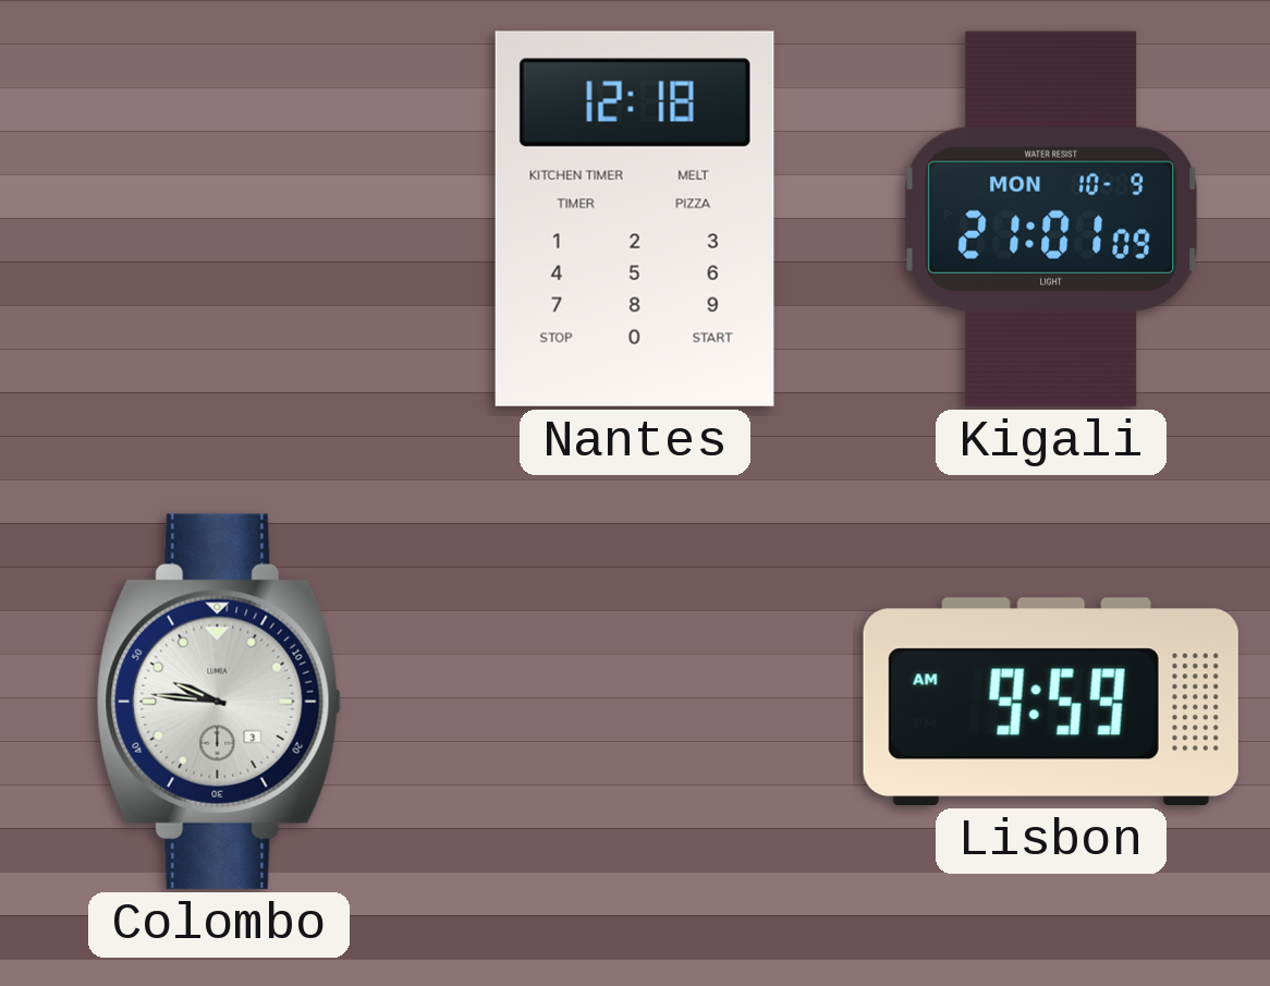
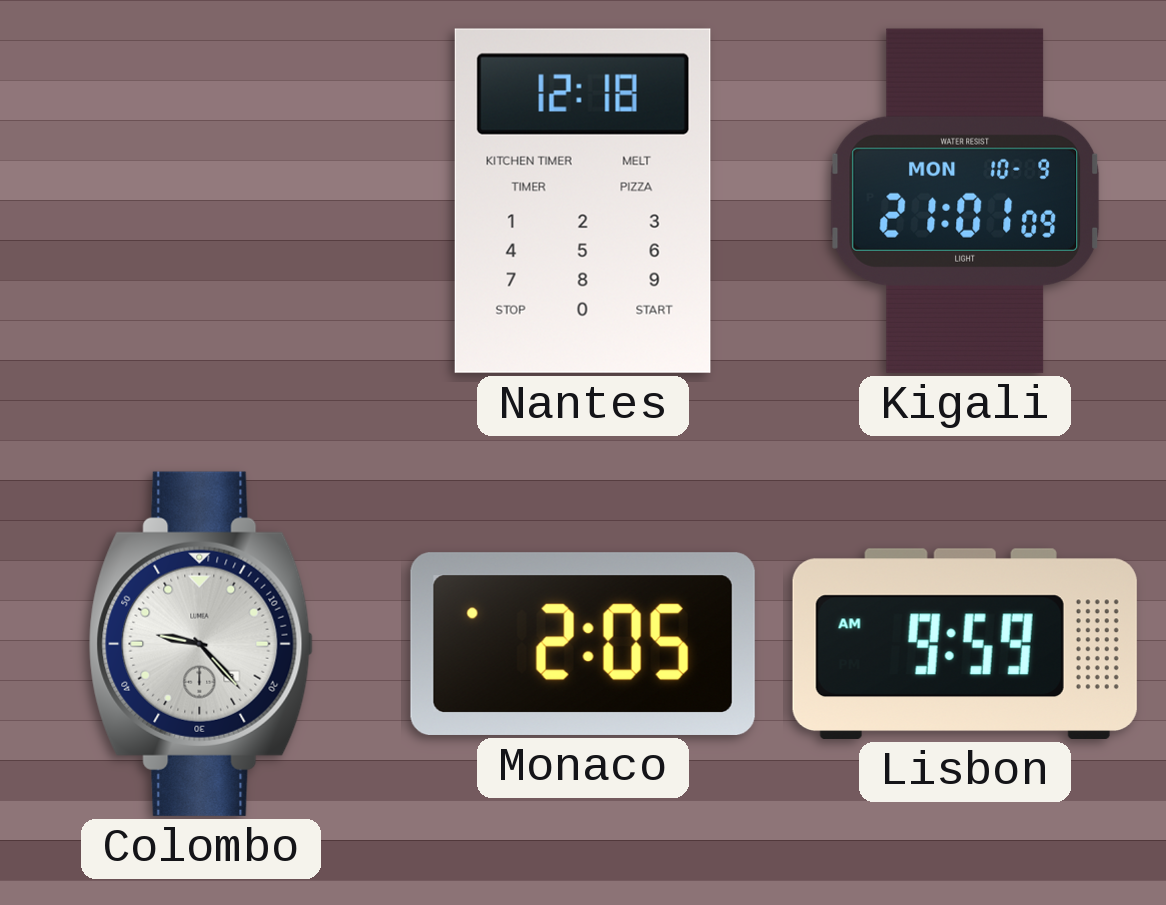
Colombo: 9:46 -> 9:23 (201, 644)
Monaco: none -> 2:05 (583, 644)
